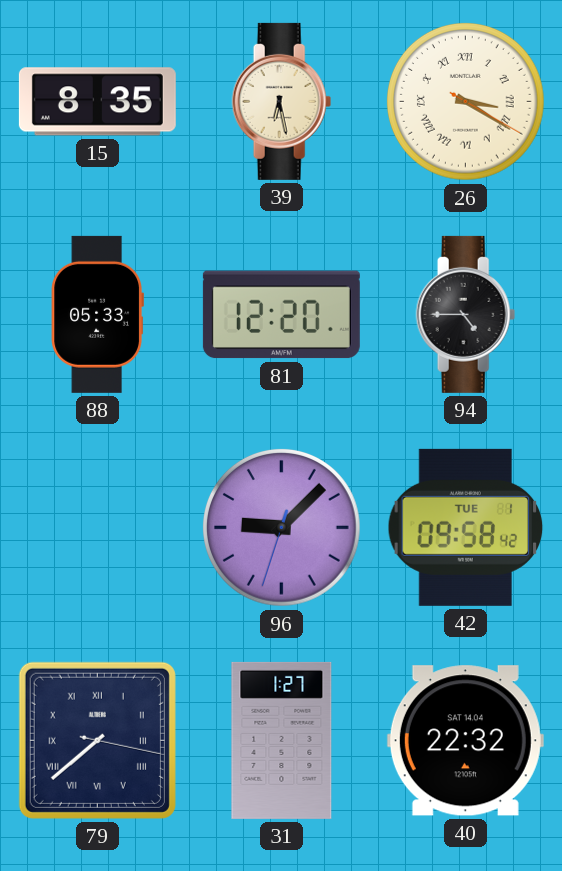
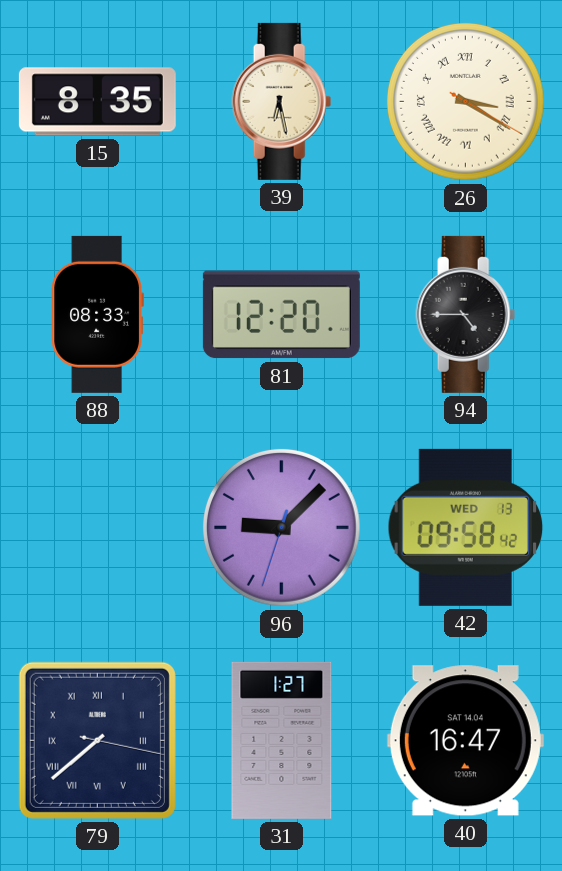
88: 05:33 -> 08:33 (97, 314)
42 date: TUE 1 -> WED 13 (466, 527)
40: 22:32 -> 16:47 (465, 741)
